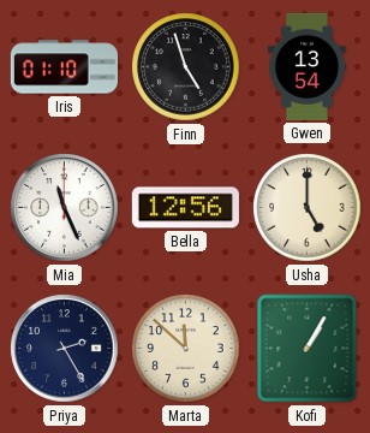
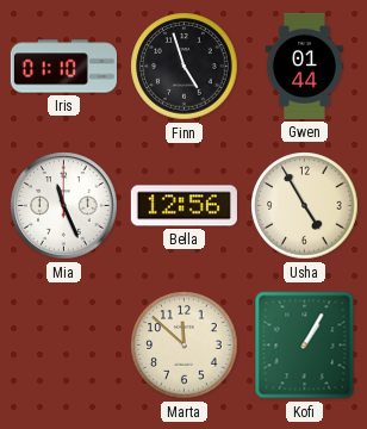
Gwen: 13:54 -> 01:44 (304, 66)
Usha: 5:00 -> 4:55 (305, 206)
Priya: 2:25 -> none (65, 349)
